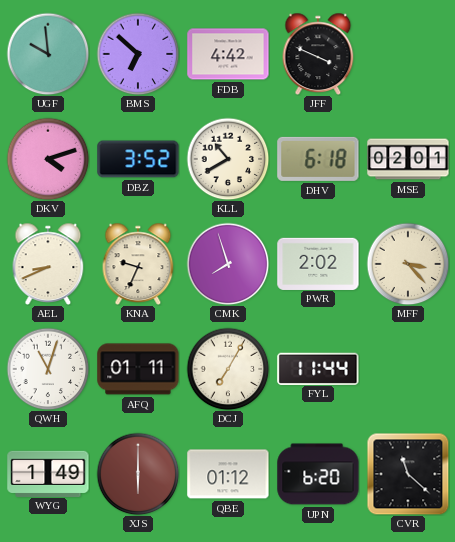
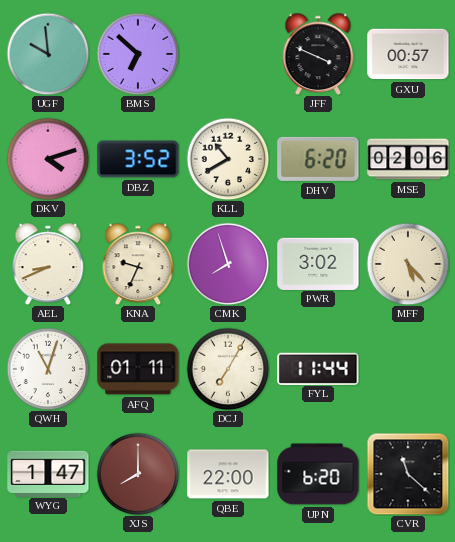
FDB: 4:42 -> none (228, 54)
GXU: none -> 00:57 (408, 54)
DHV: 6:18 -> 6:20 (318, 159)
MSE: 02:01 -> 02:06 (408, 159)
PWR: 2:02 -> 3:02 (318, 263)
MFF: 3:23 -> 5:23 (408, 264)
WYG: 1:49 -> 1:47 (48, 473)
XJS: 6:00 -> 8:00 (138, 474)
QBE: 01:12 -> 22:00 (228, 474)
